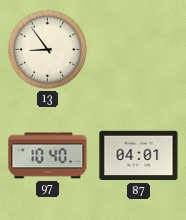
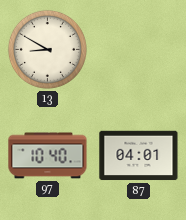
13: 8:54 -> 8:50 (47, 49)
